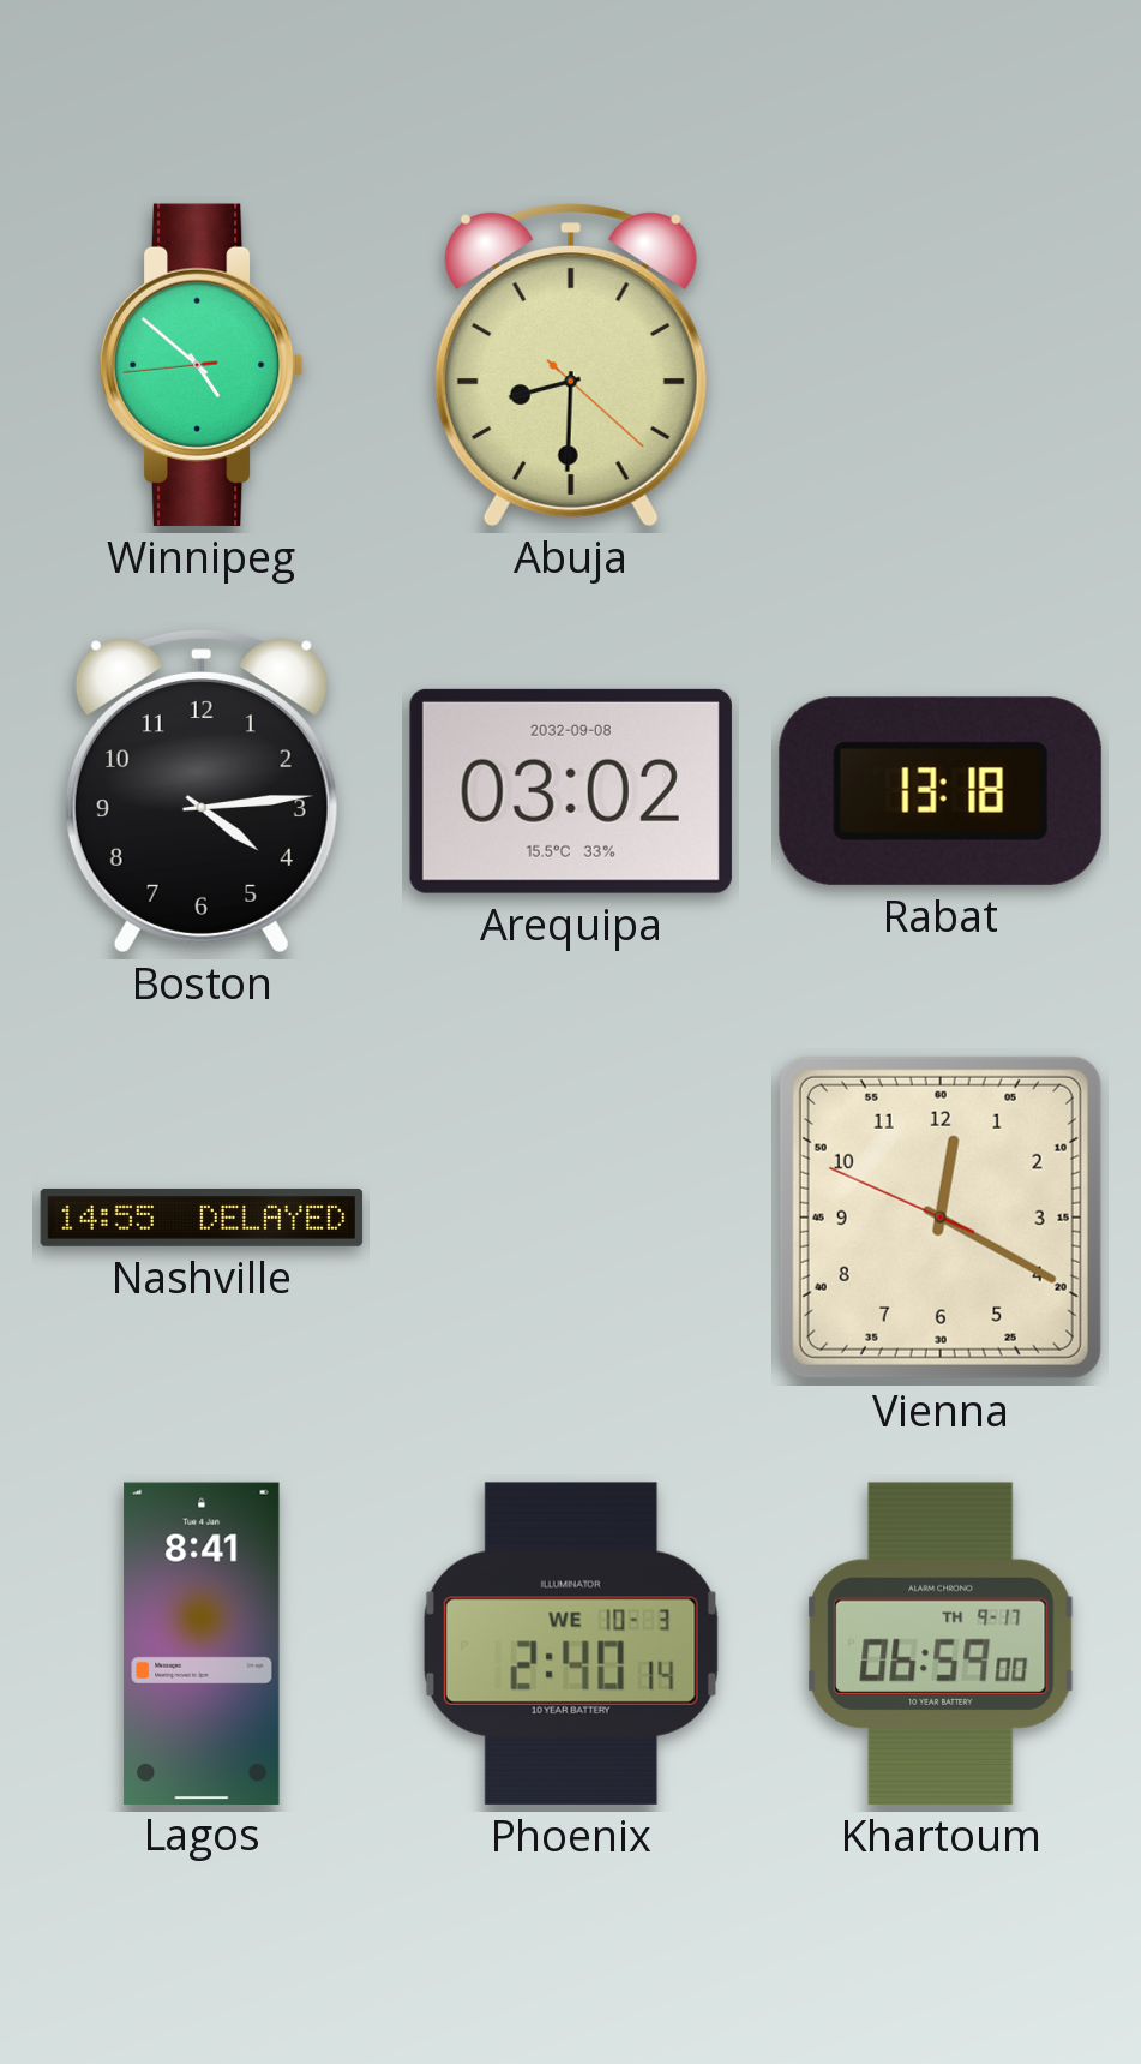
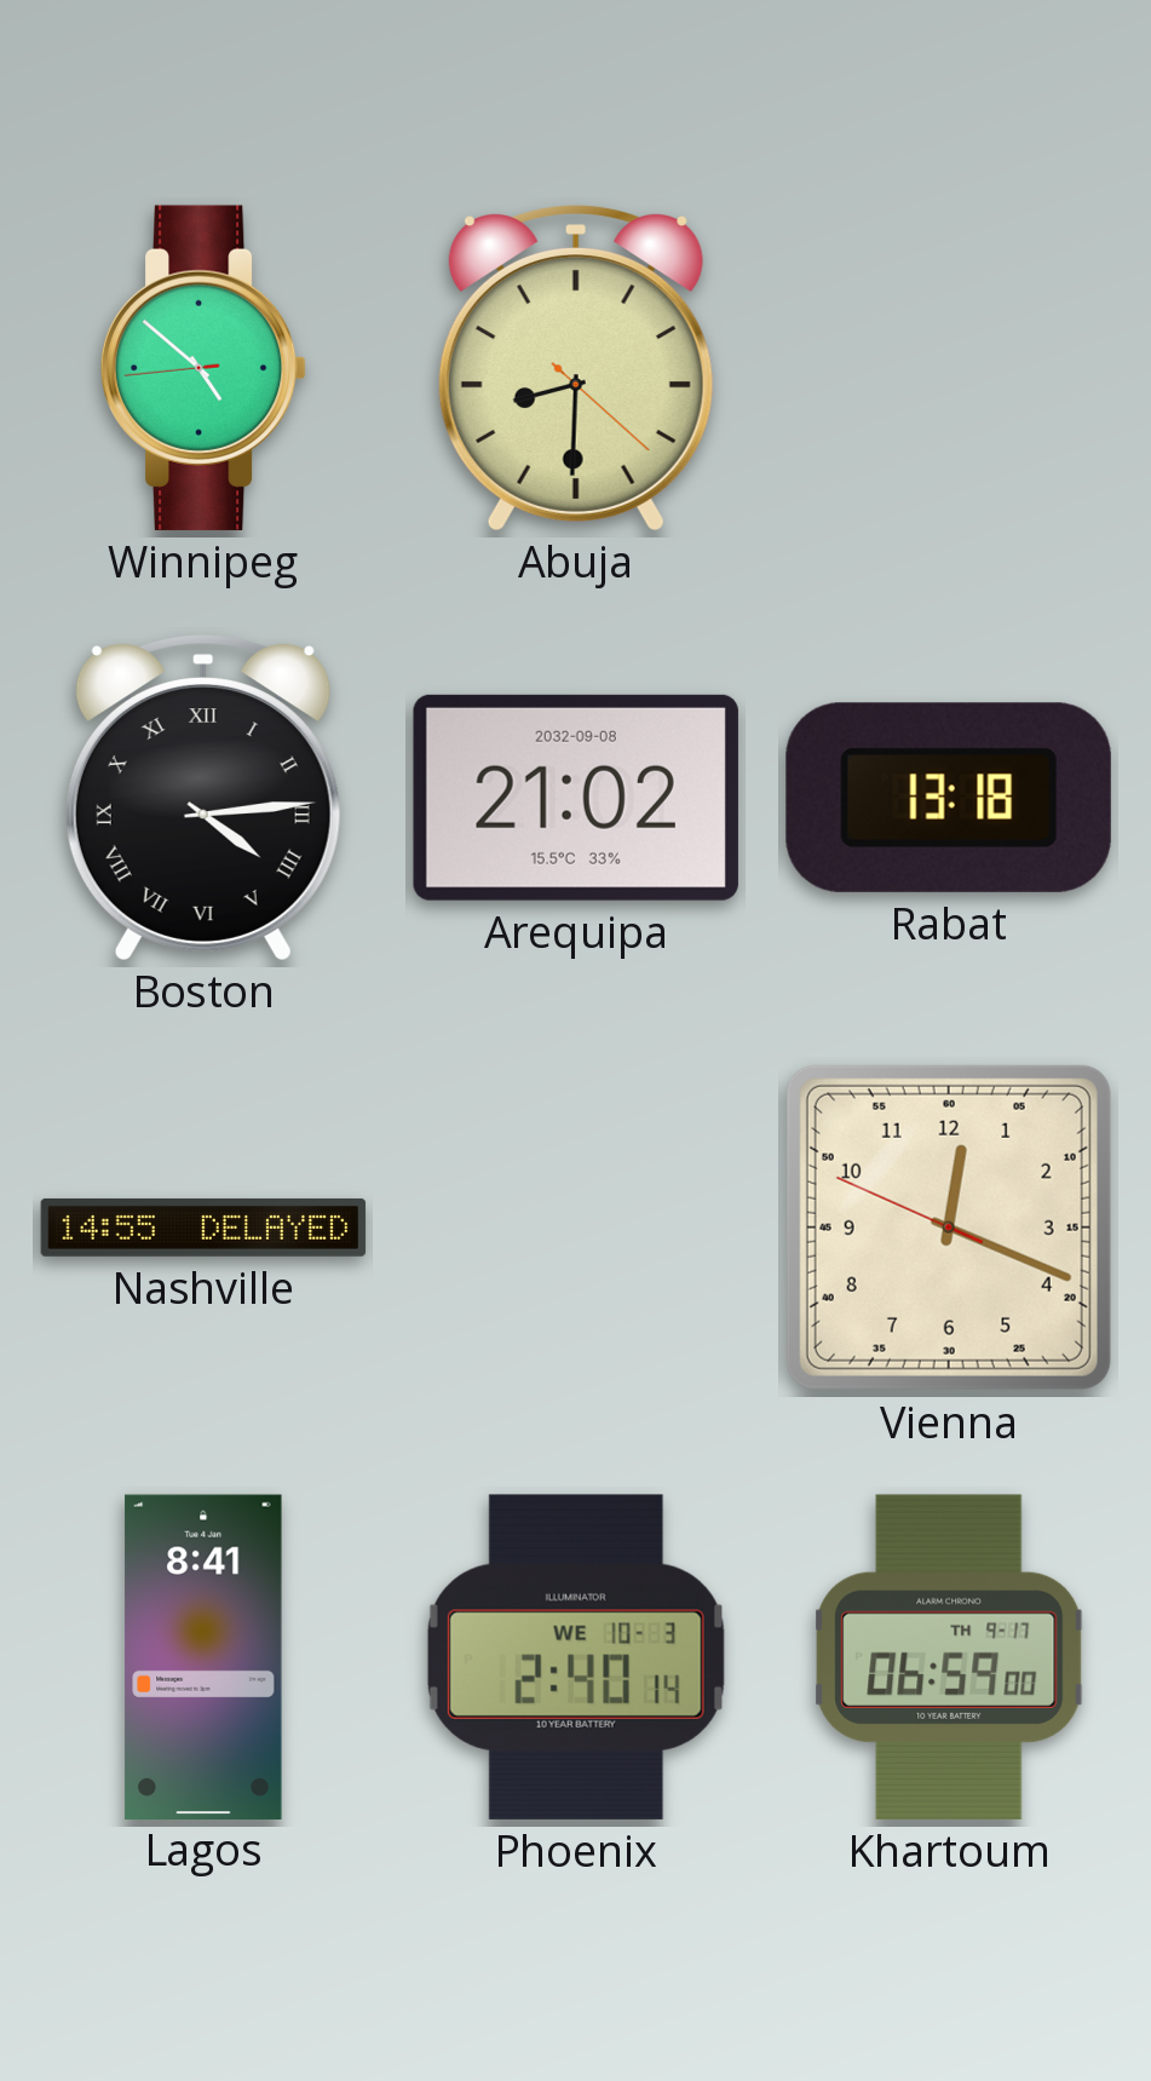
Boston numerals: Arabic -> Roman (203, 798)
Arequipa: 03:02 -> 21:02 (576, 798)
Vienna: 12:19 -> 12:18 (949, 1228)
